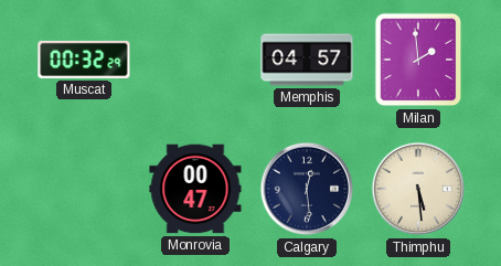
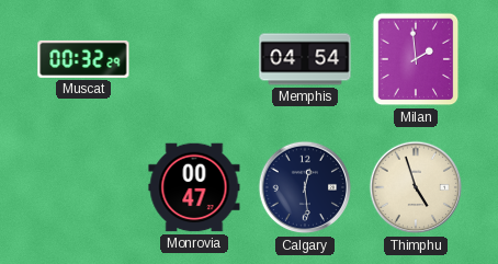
Memphis: 04:57 -> 04:54 (305, 59)
Thimphu: 5:29 -> 4:57 (416, 187)
